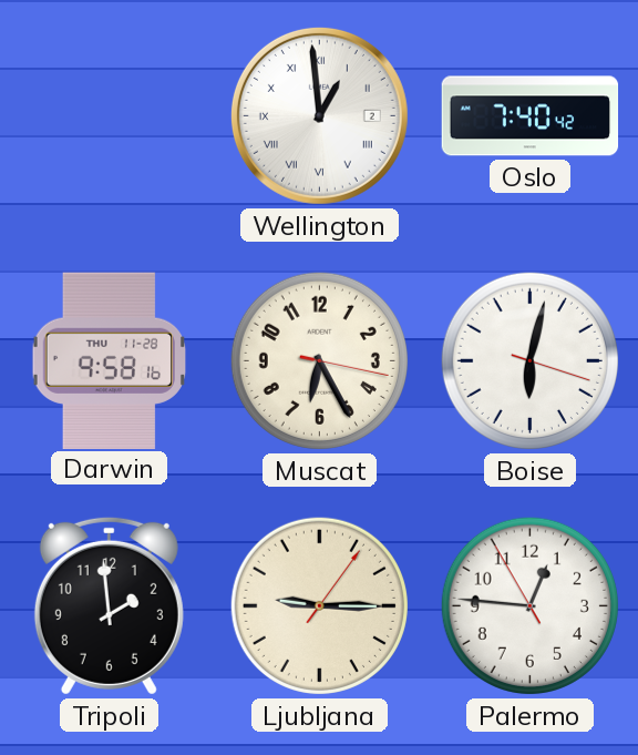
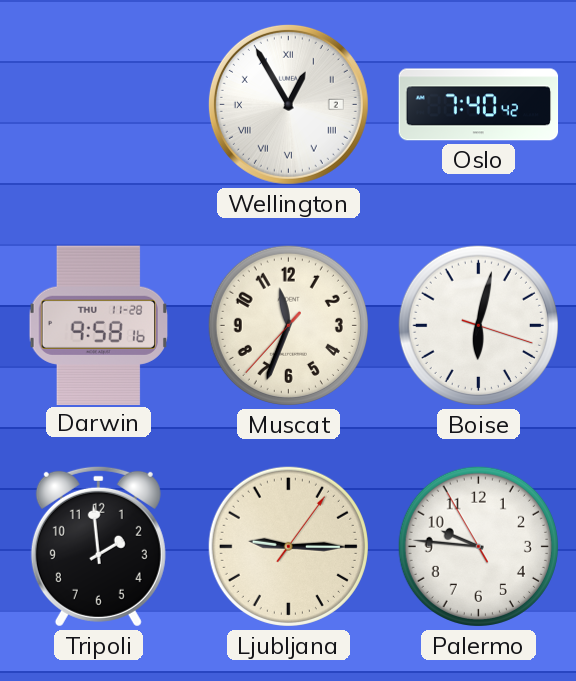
Wellington: 12:59 -> 12:55 (288, 104)
Muscat: 6:25 -> 11:33 (288, 325)
Palermo: 12:45 -> 9:45 (478, 546)
